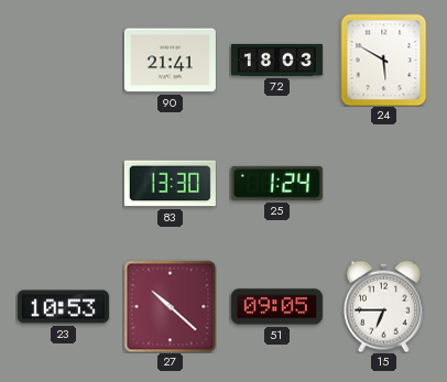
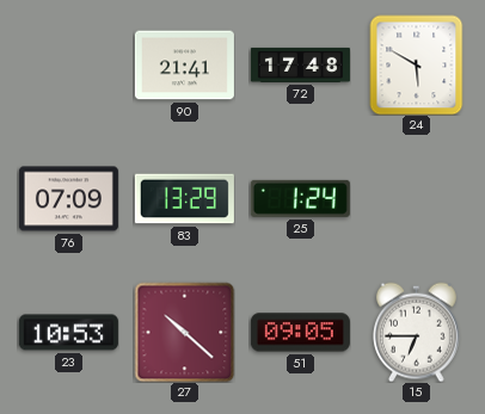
72: 18:03 -> 17:48 (300, 64)
76: none -> 07:09 (68, 199)
83: 13:30 -> 13:29 (184, 199)
